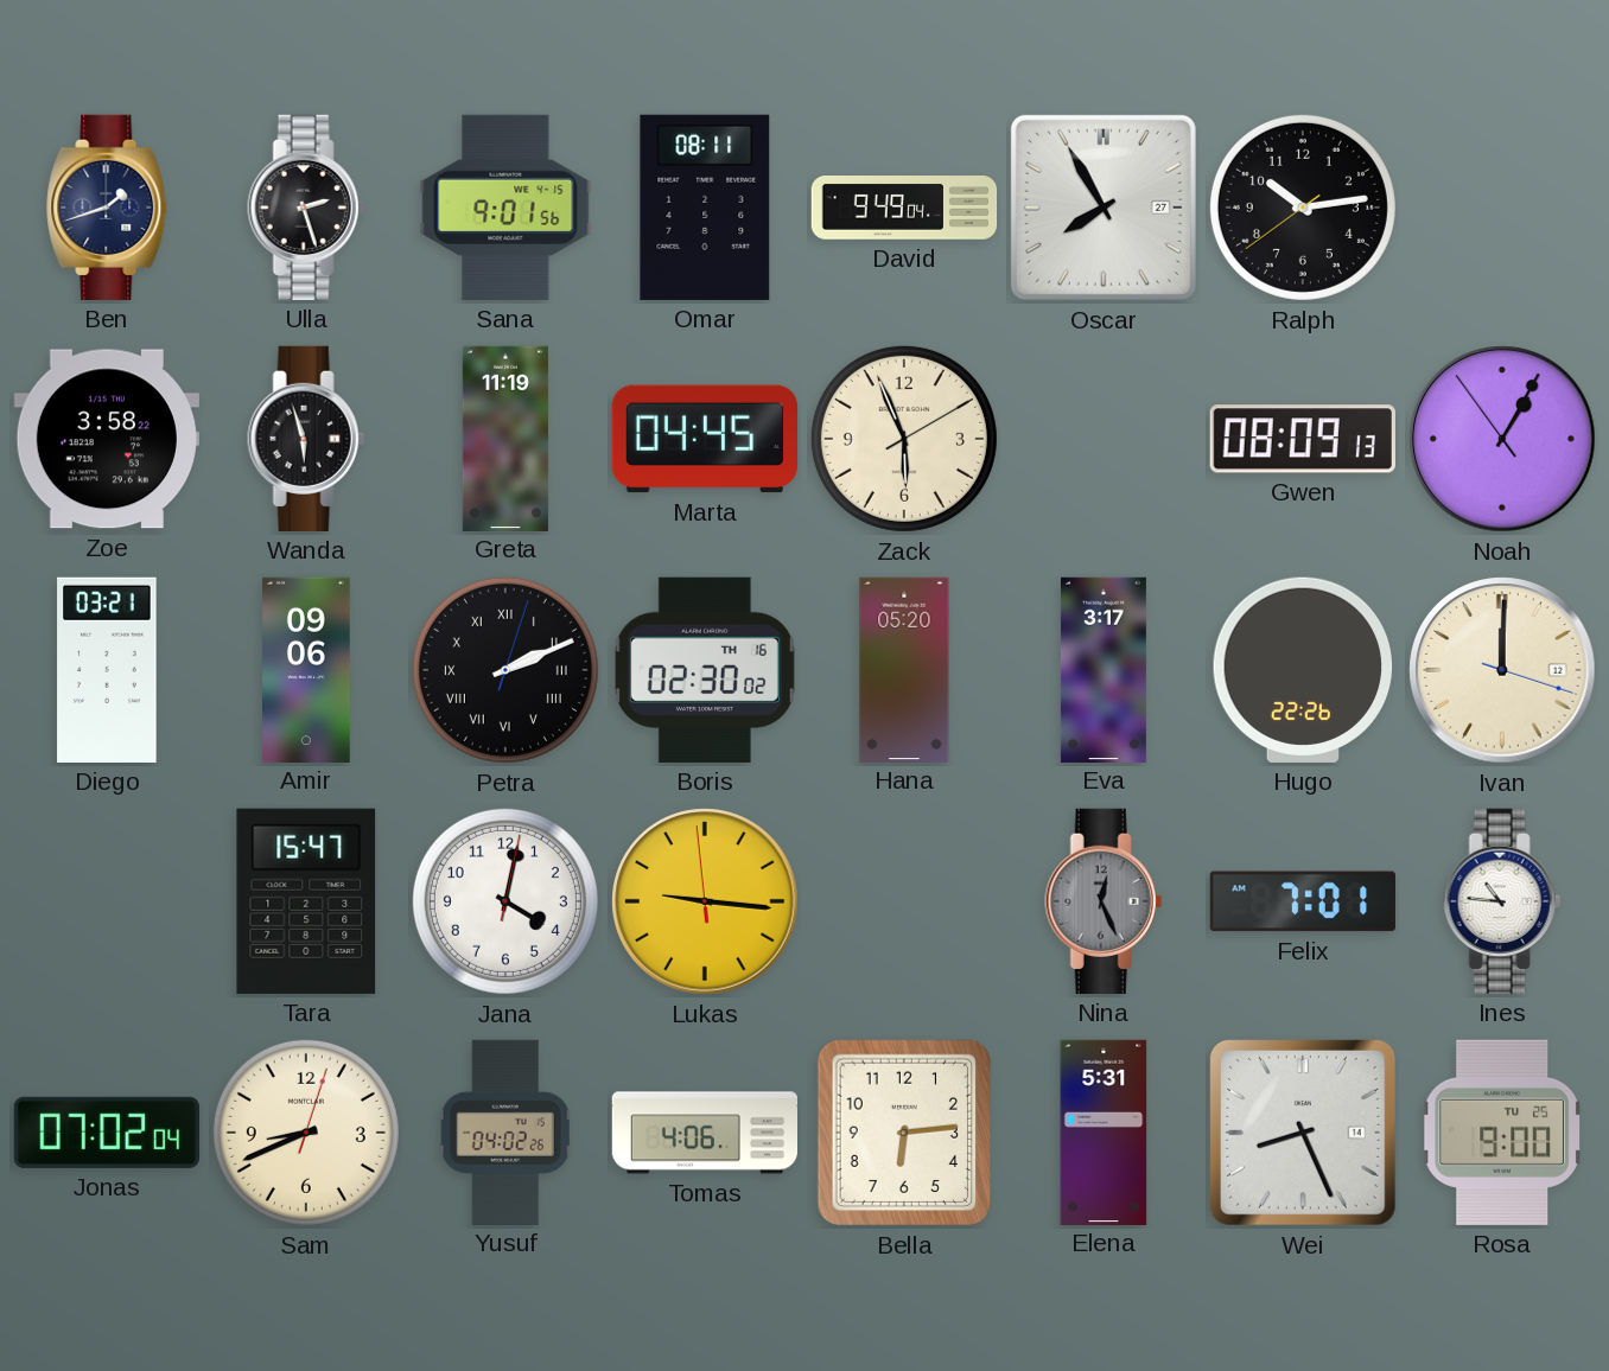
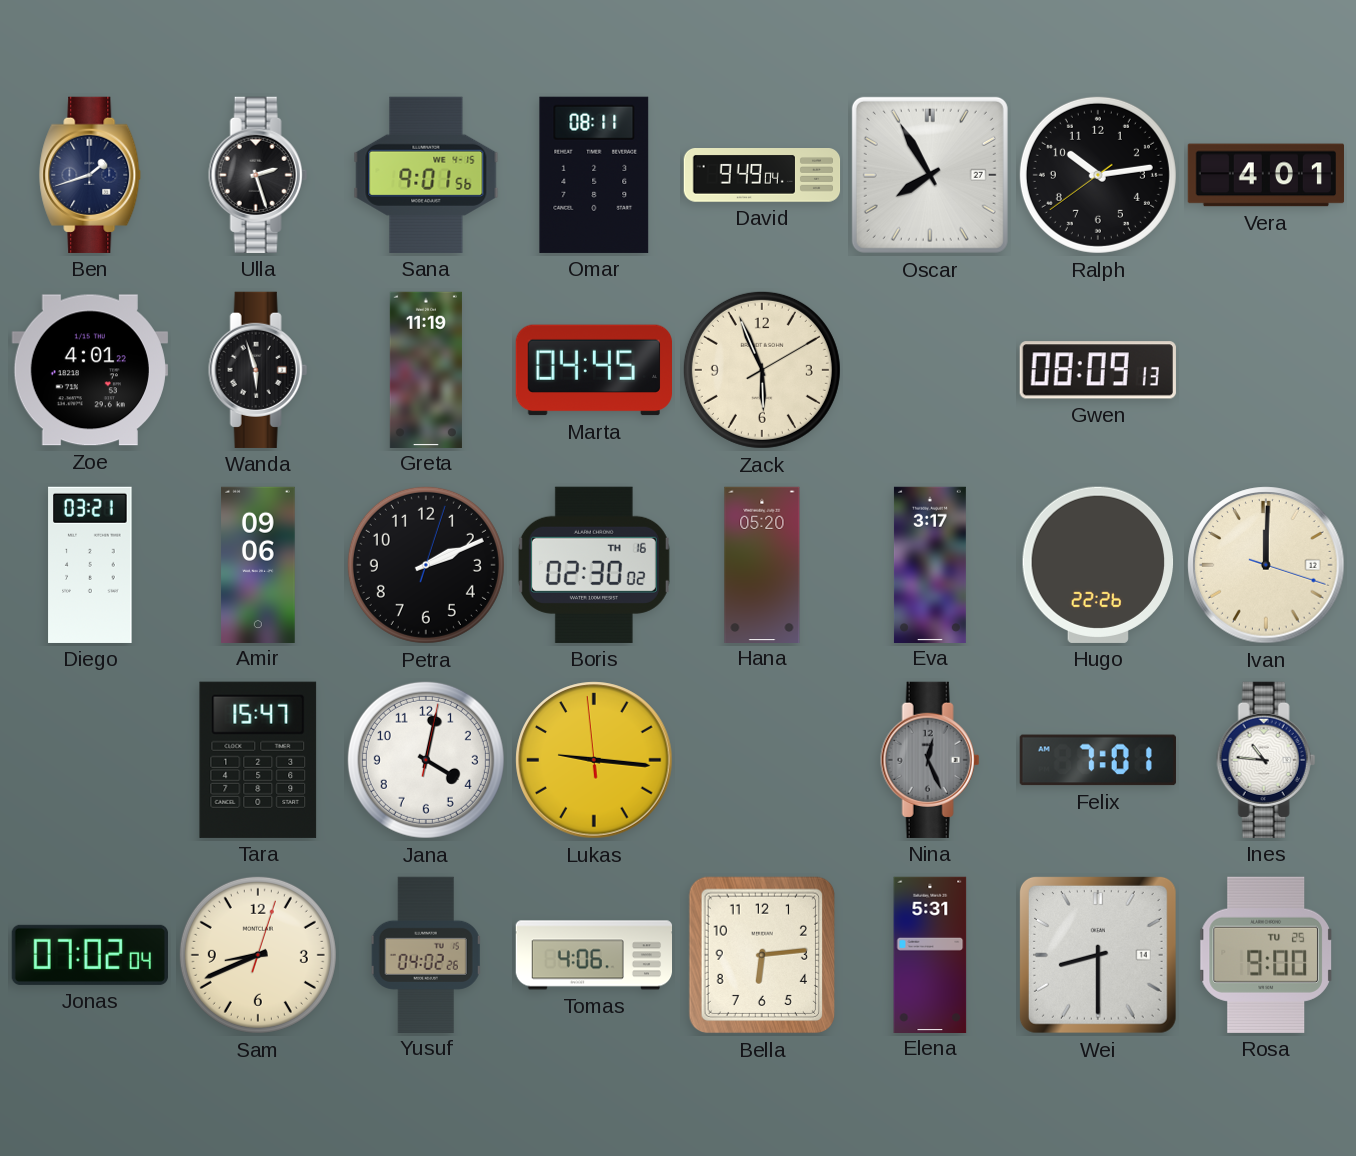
Vera: none -> 4:01 (1265, 175)
Zoe: 3:58 -> 4:01 (90, 370)
Noah: 1:04 -> none (1502, 439)
Petra numerals: Roman -> Arabic (426, 565)
Wei: 8:26 -> 8:30 (1098, 955)
